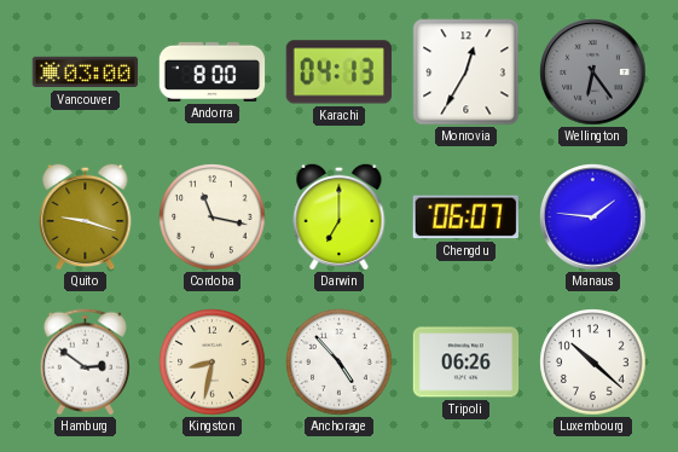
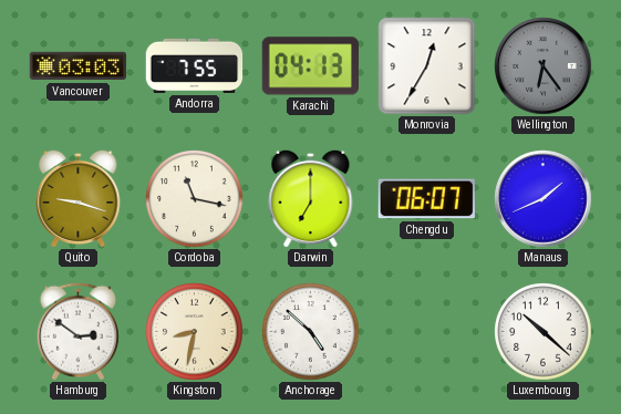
Vancouver: 03:00 -> 03:03 (79, 66)
Andorra: 8:00 -> 7:55 (195, 65)
Manaus: 1:46 -> 1:41 (544, 199)
Anchorage: 4:53 -> 4:52 (311, 332)
Tripoli: 06:26 -> none (467, 363)
